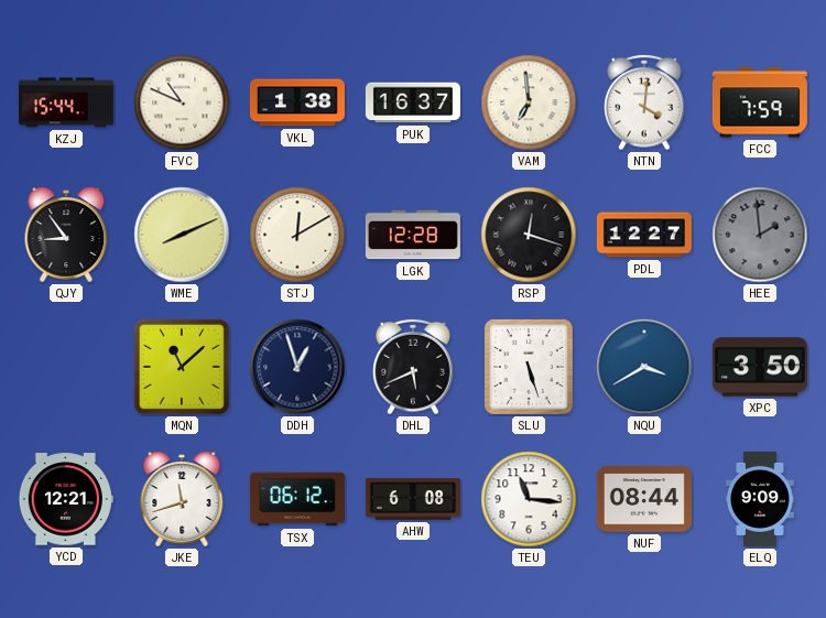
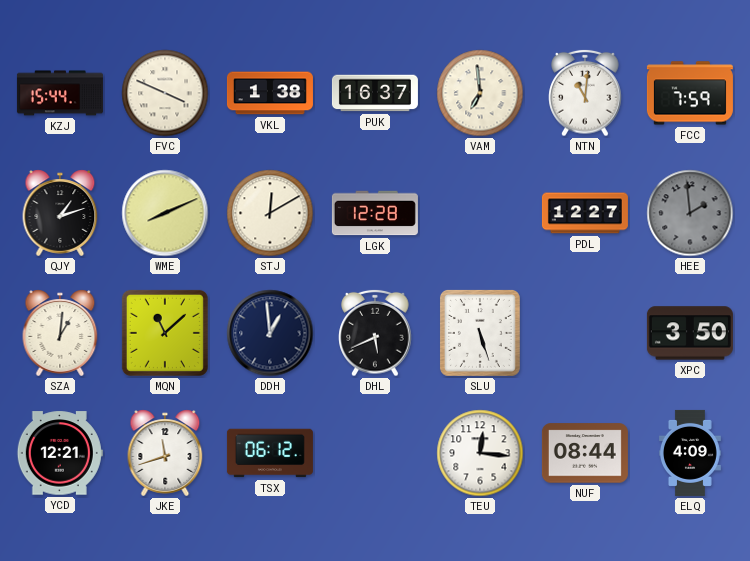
FVC: 10:49 -> 3:49 (165, 93)
NTN: 4:01 -> 11:01 (585, 93)
QJY: 8:54 -> 1:12 (60, 213)
RSP: 12:18 -> none (529, 235)
SZA: none -> 1:01 (60, 333)
DDH: 12:57 -> 12:59 (270, 333)
NQU: 3:40 -> none (644, 367)
AHW: 6:08 -> none (413, 499)
TEU: 11:16 -> 12:16 (480, 453)
ELQ: 9:09 -> 4:09 (690, 453)
